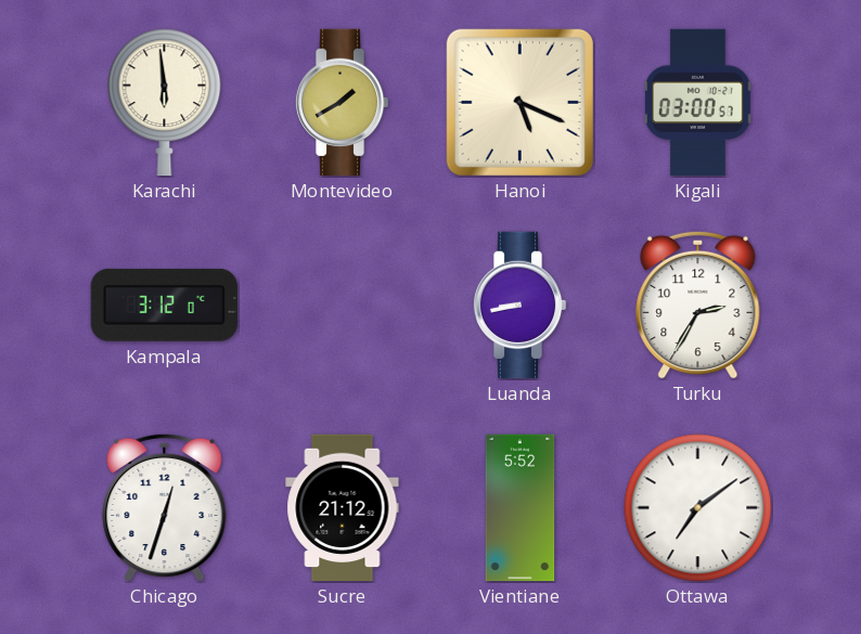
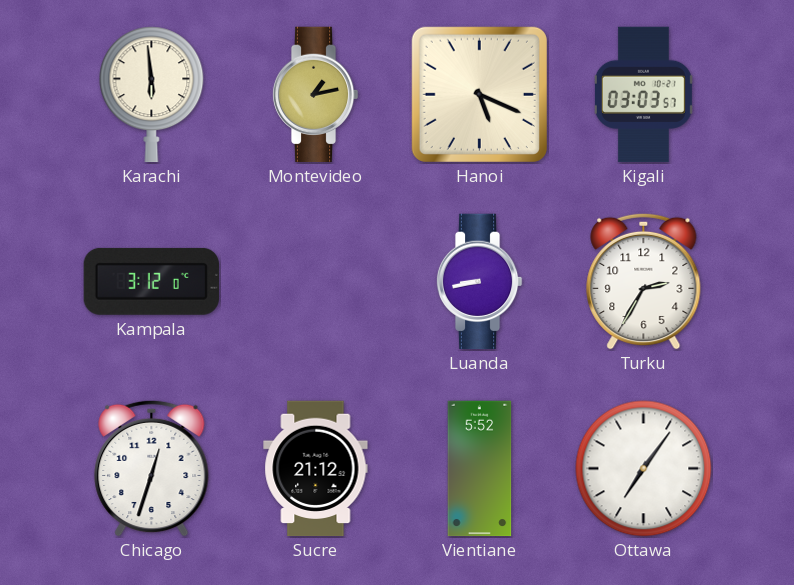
Montevideo: 1:40 -> 1:13 (315, 95)
Kigali: 03:00 -> 03:03 (643, 95)
Ottawa: 7:09 -> 7:06 (644, 469)
